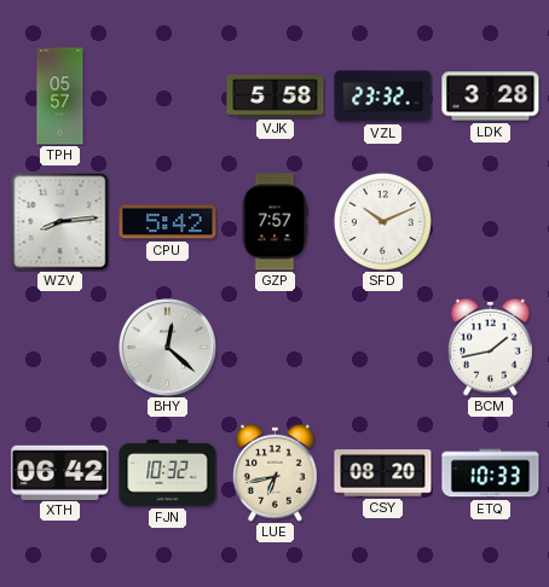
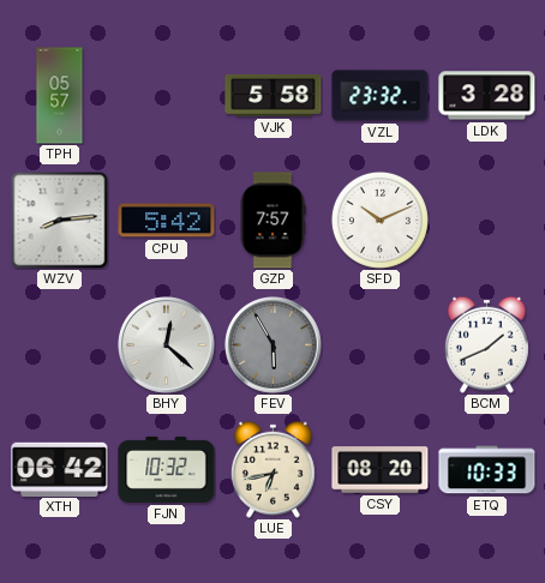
FEV: none -> 5:55 (274, 345)
BCM: 1:43 -> 1:41 (486, 344)
